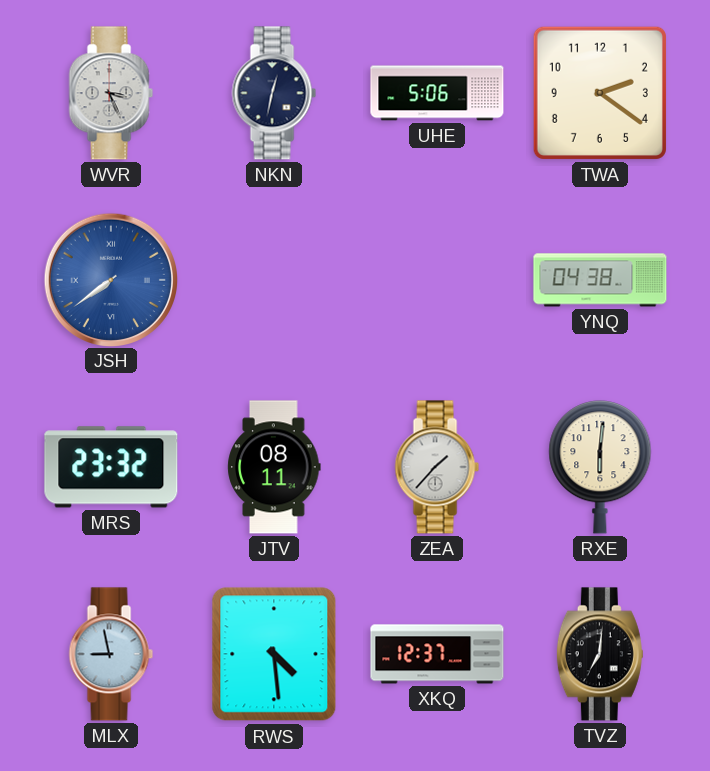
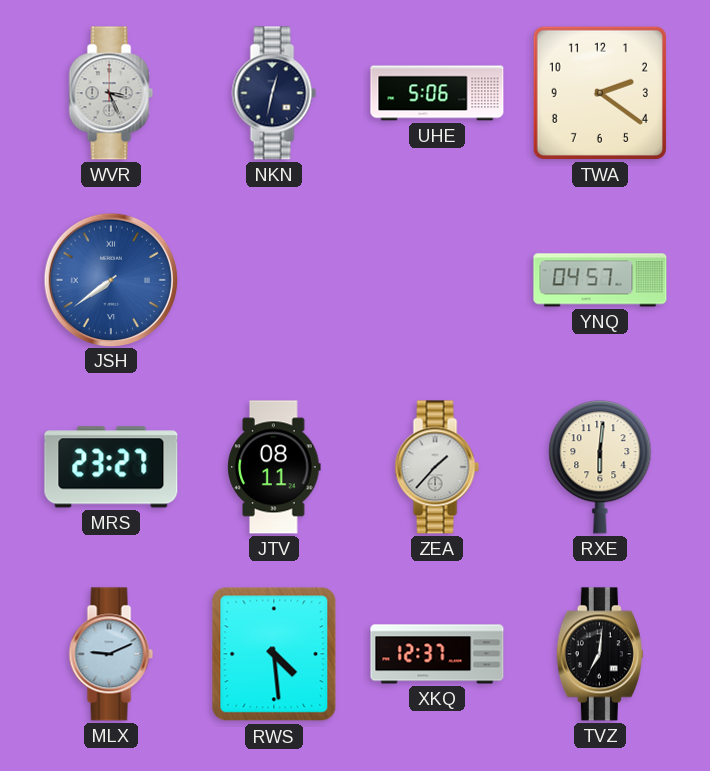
YNQ: 04:38 -> 04:57 (600, 280)
MRS: 23:32 -> 23:27 (111, 467)
MLX: 8:58 -> 9:11 (111, 654)
